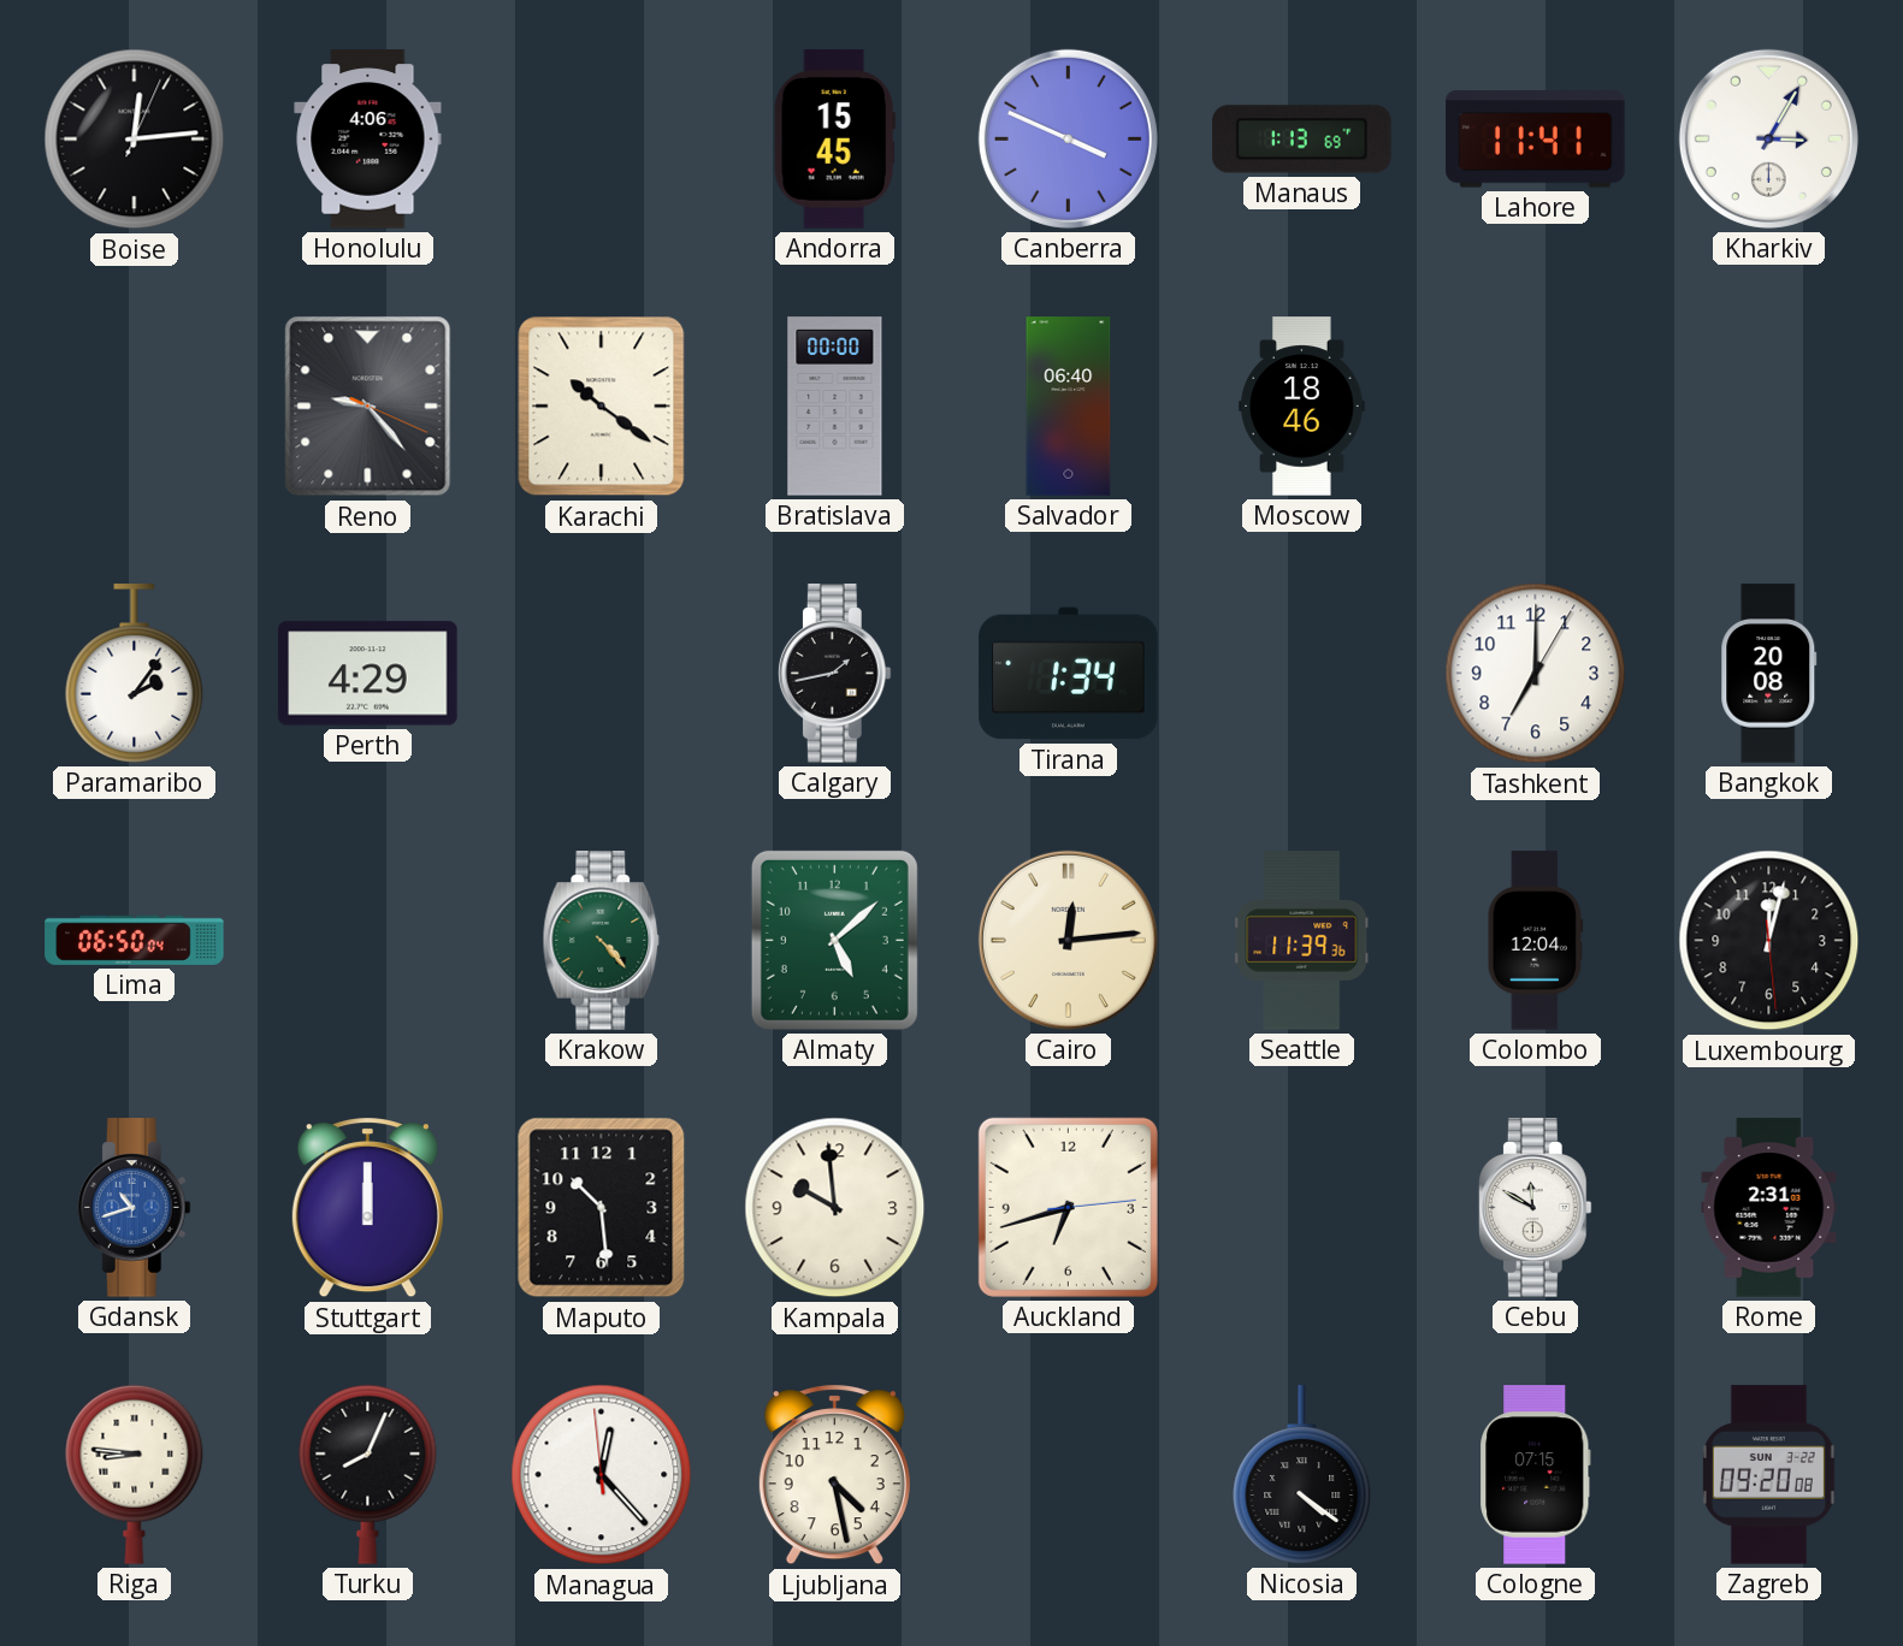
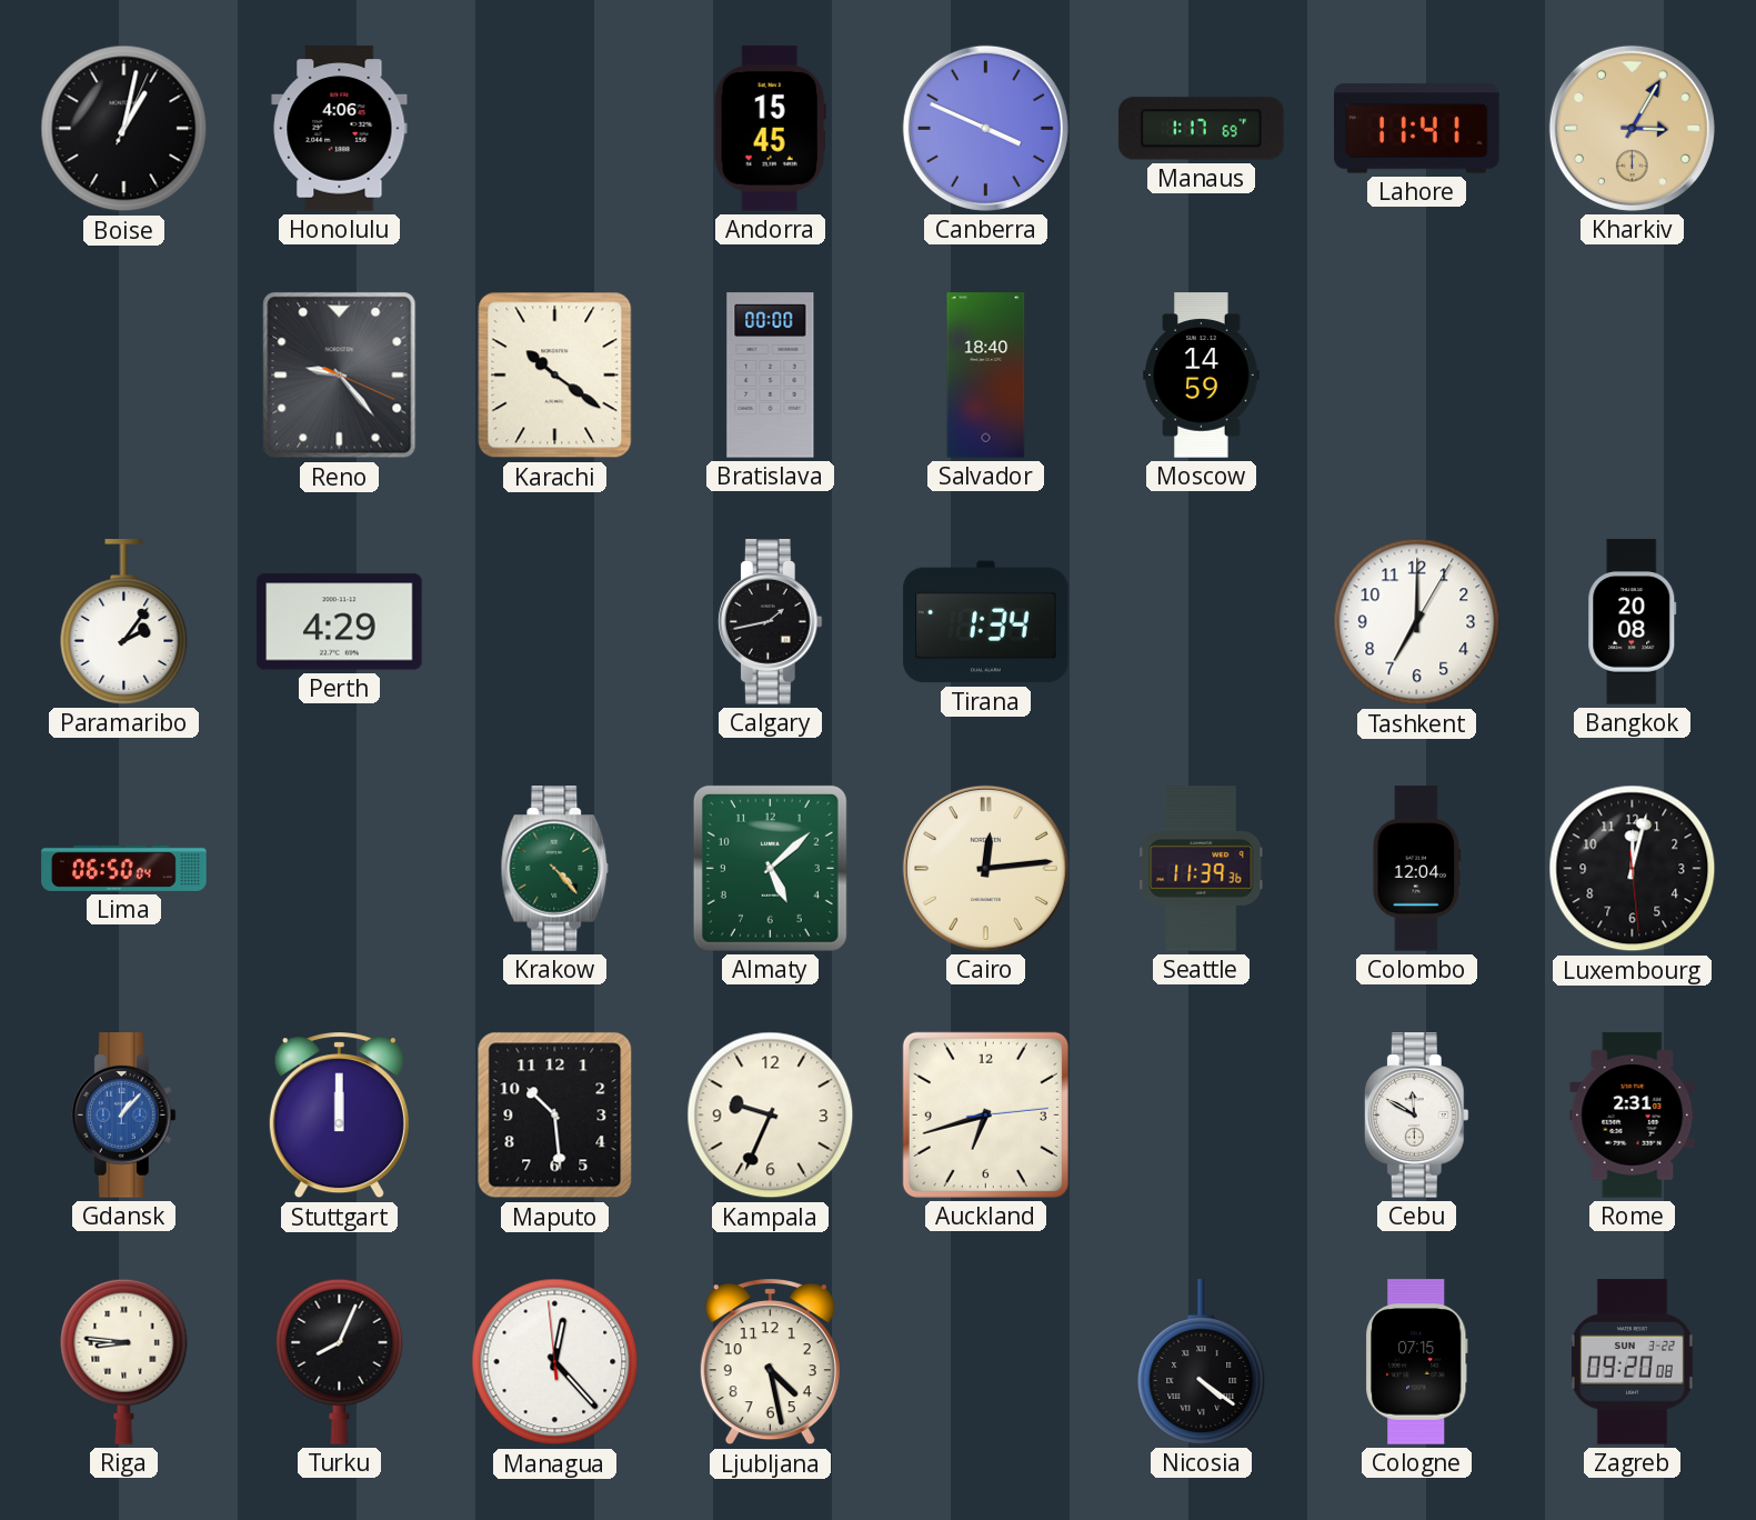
Boise: 12:14 -> 1:02 (124, 129)
Manaus: 1:13 -> 1:17 (1202, 129)
Kharkiv dial: white -> champagne (1632, 128)
Salvador: 06:40 -> 18:40 (986, 376)
Moscow: 18:46 -> 14:59 (1202, 376)
Gdansk: 10:42 -> 1:07 (123, 1116)
Kampala: 9:59 -> 9:34 (771, 1116)
